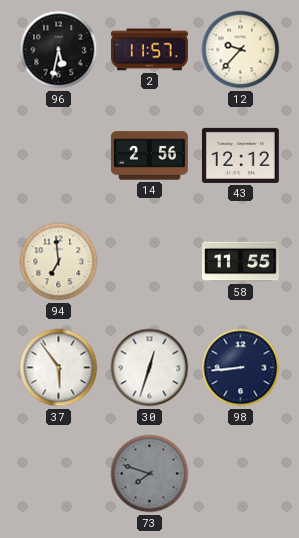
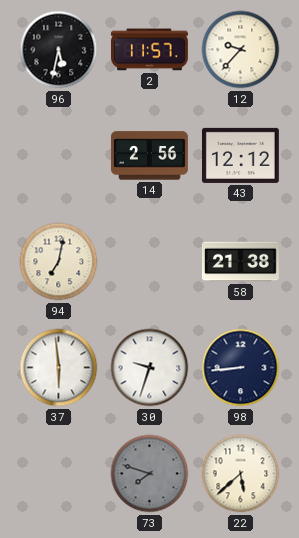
94: 6:59 -> 7:02 (59, 262)
58: 11:55 -> 21:38 (240, 262)
37: 5:54 -> 5:59 (59, 368)
30: 12:33 -> 9:33 (150, 368)
22: none -> 5:38 (241, 474)
